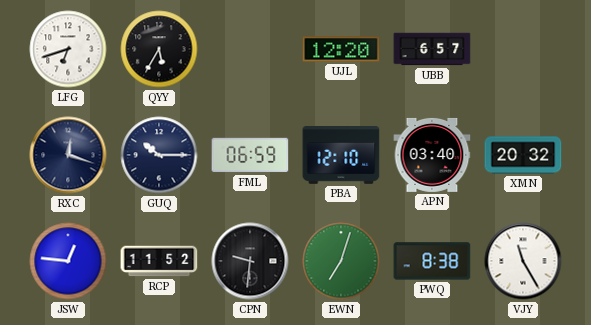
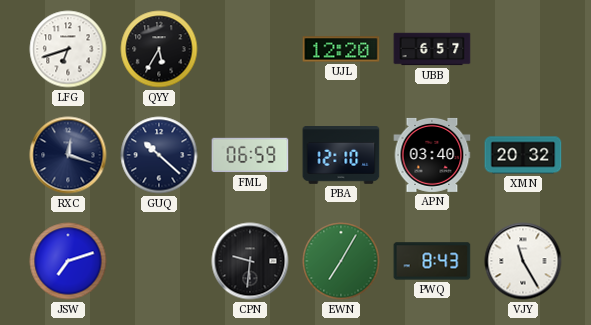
GUQ: 10:15 -> 10:22 (159, 155)
JSW: 12:46 -> 7:12 (68, 261)
RCP: 11:52 -> none (159, 261)
EWN: 7:03 -> 7:05 (341, 261)
PWQ: 8:38 -> 8:43 (432, 261)
